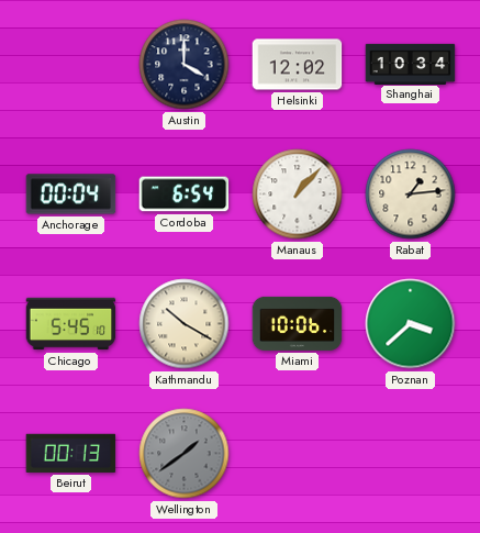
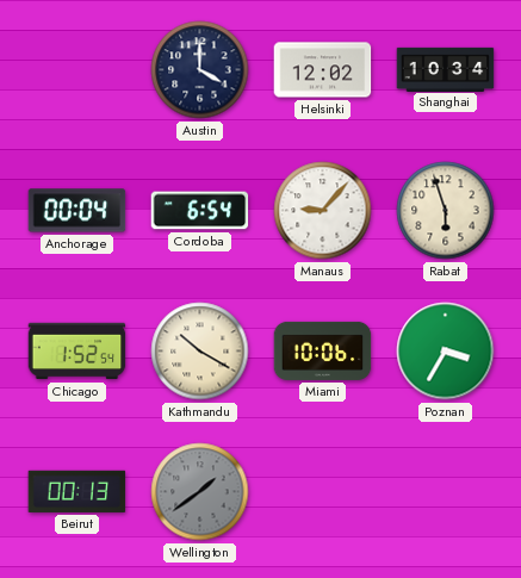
Manaus: 1:07 -> 9:07 (323, 211)
Rabat: 1:14 -> 5:57 (446, 211)
Chicago: 5:45 -> 1:52 (77, 352)
Poznan: 3:38 -> 3:35 (446, 352)
